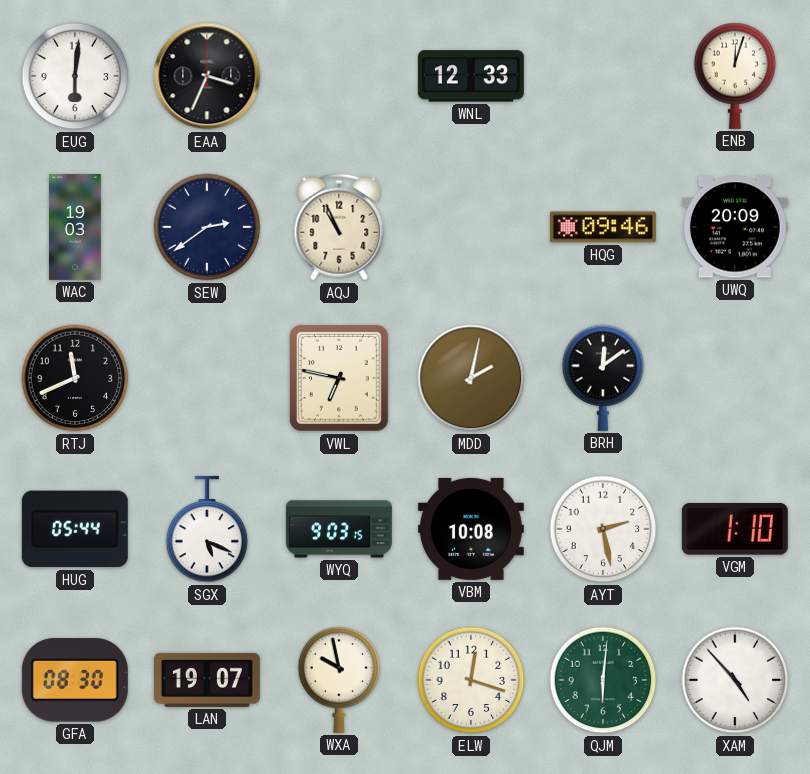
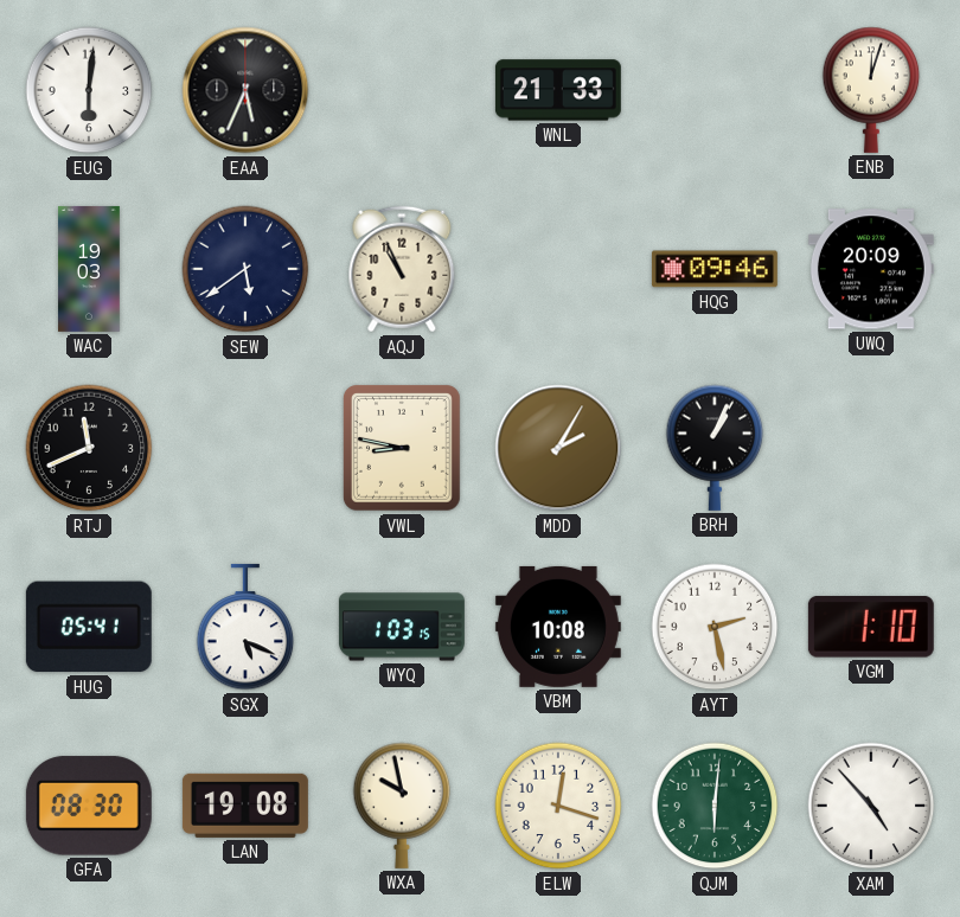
EAA: 3:34 -> 5:34 (245, 90)
WNL: 12:33 -> 21:33 (558, 90)
SEW: 2:39 -> 5:39 (245, 269)
VWL: 6:47 -> 8:47 (403, 449)
MDD: 2:02 -> 2:05 (558, 448)
BRH: 12:09 -> 1:04 (715, 448)
HUG: 05:44 -> 05:41 (89, 627)
WYQ: 9:03 -> 1:03 (402, 627)
LAN: 19:07 -> 19:08 (245, 806)
